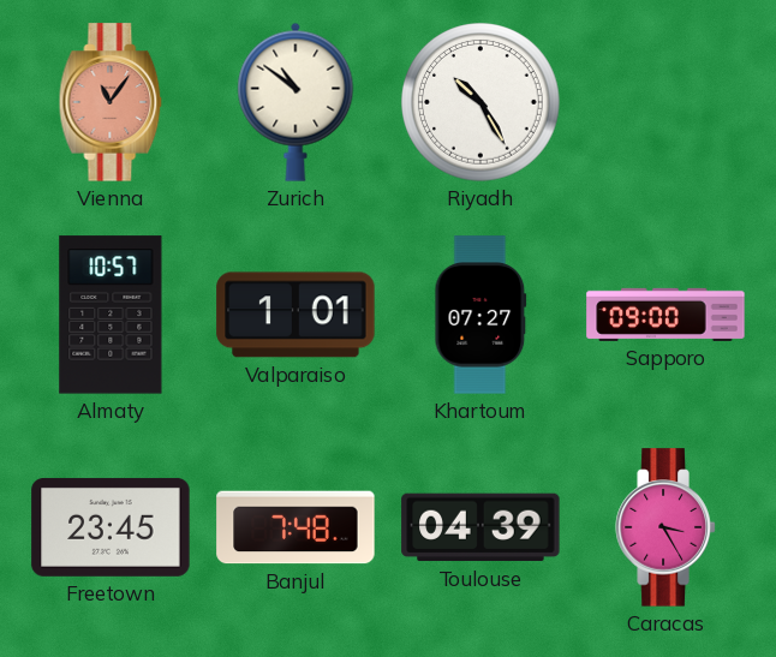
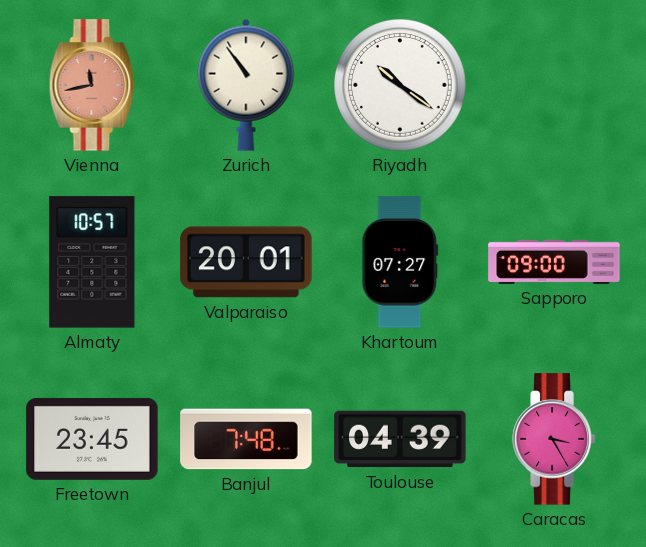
Vienna: 11:06 -> 11:43 (92, 85)
Zurich: 10:51 -> 10:54 (246, 85)
Riyadh: 10:25 -> 10:21 (401, 86)
Valparaiso: 1:01 -> 20:01 (246, 262)
